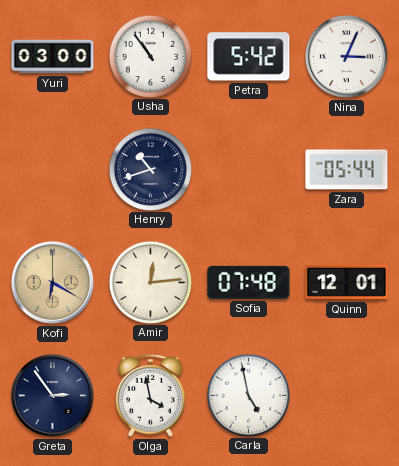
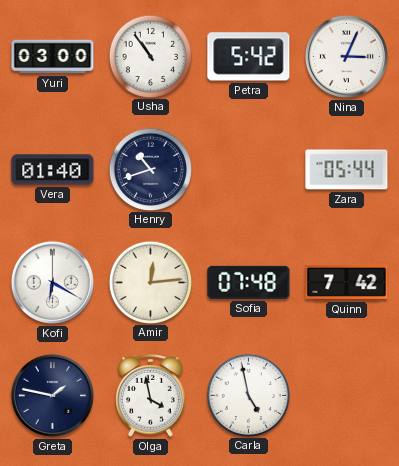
Vera: none -> 01:40 (53, 170)
Kofi dial: champagne -> white (52, 282)
Quinn: 12:01 -> 7:42 (347, 282)
Greta: 2:54 -> 1:47 (52, 395)
